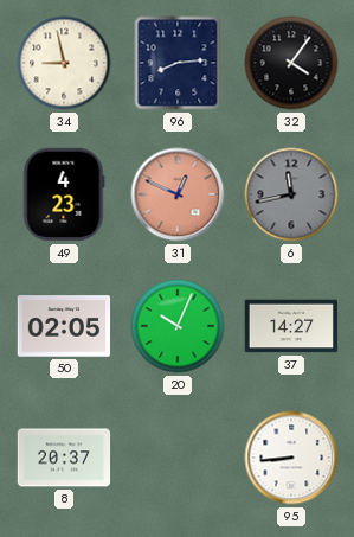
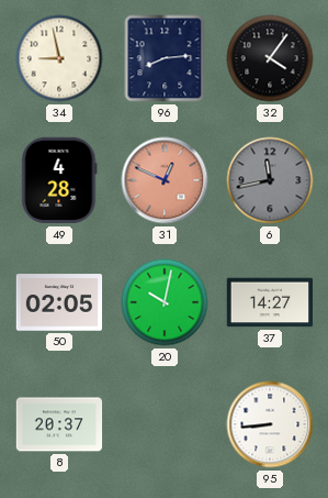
49: 4:23 -> 4:28 (59, 180)
20: 10:04 -> 10:02 (165, 302)
